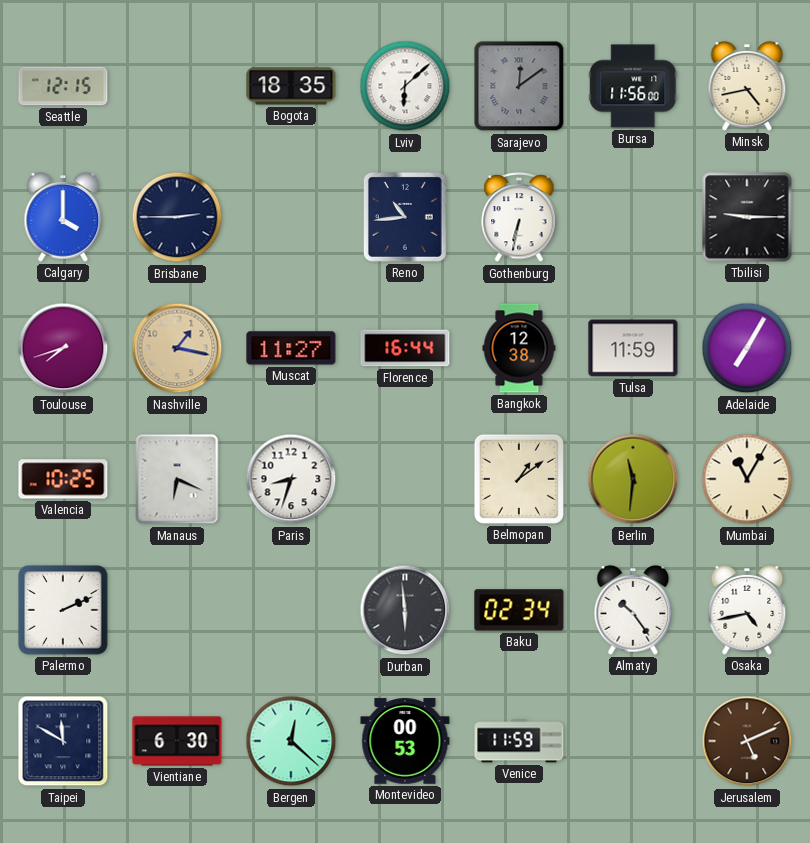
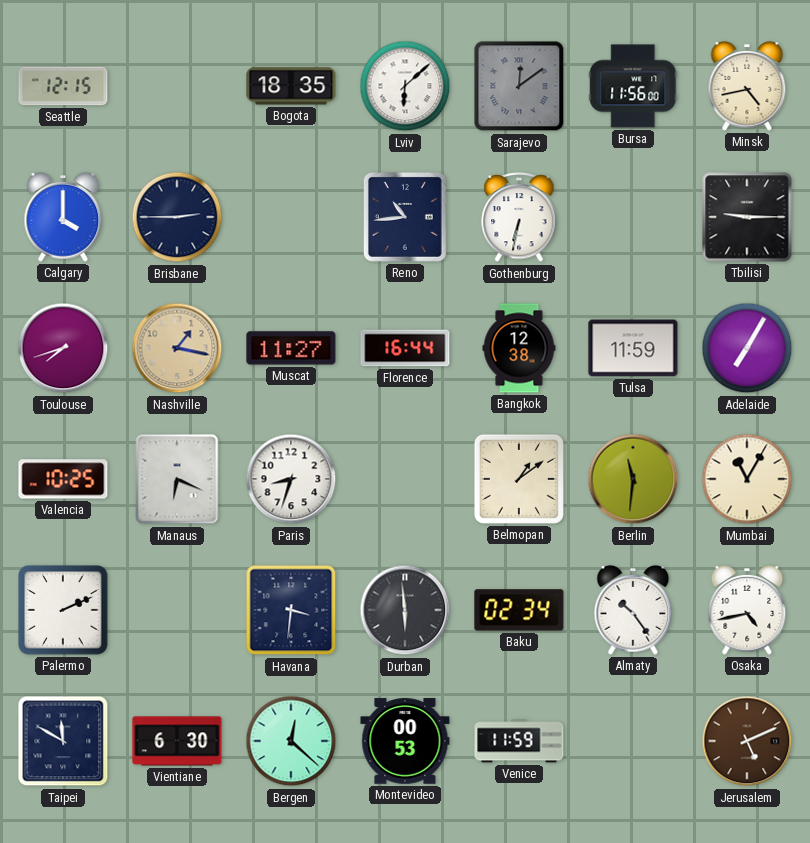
Havana: none -> 3:31 (291, 610)
